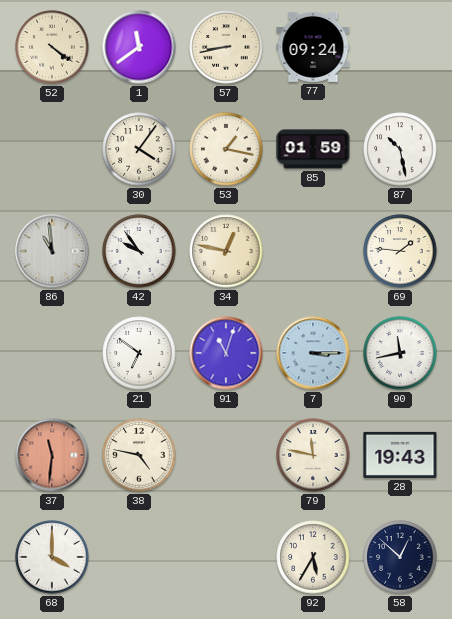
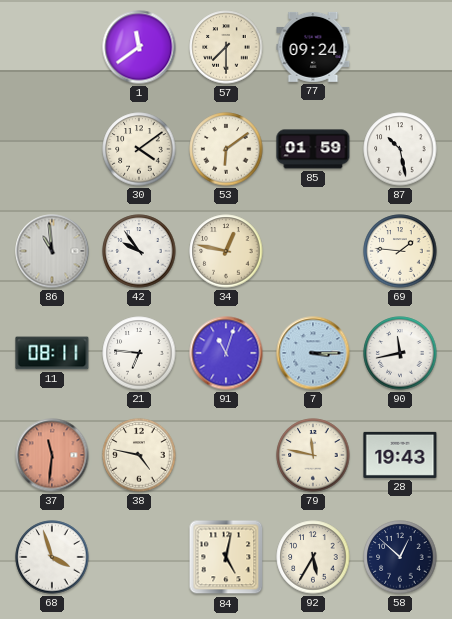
52: 4:21 -> none (52, 47)
57: 8:43 -> 7:30 (226, 47)
30: 4:06 -> 4:09 (139, 149)
53: 1:17 -> 6:09 (226, 149)
11: none -> 08:11 (52, 353)
21: 6:51 -> 6:46 (139, 353)
68: 4:00 -> 3:57 (52, 557)
84: none -> 5:02 (226, 557)
